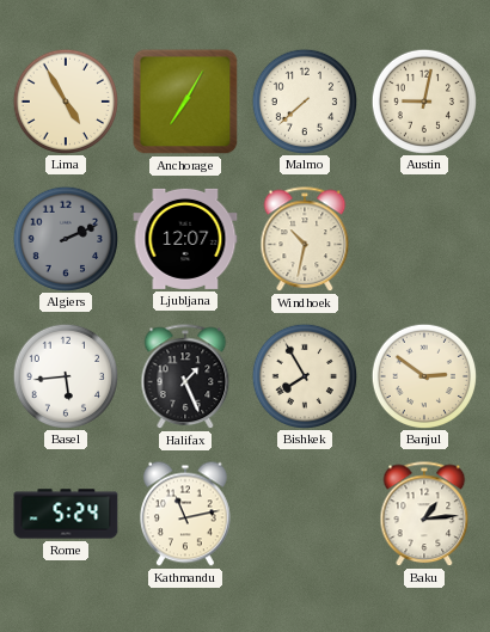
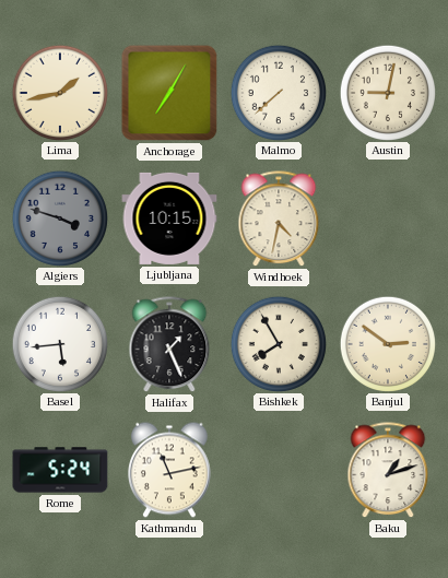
Lima: 4:55 -> 1:43 (59, 92)
Algiers: 2:11 -> 3:48 (59, 217)
Ljubljana: 12:07 -> 10:15 (169, 219)
Windhoek: 10:32 -> 4:32 (279, 220)
Baku: 1:14 -> 1:12 (388, 471)
